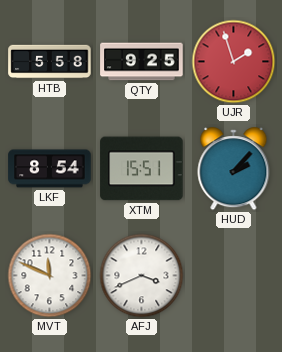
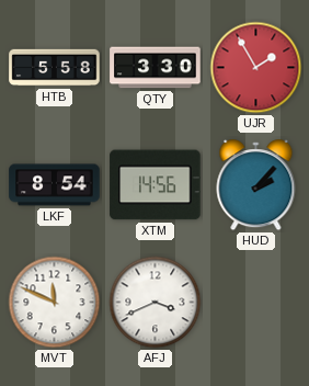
QTY: 9:25 -> 3:30 (156, 68)
UJR: 1:57 -> 1:55 (256, 68)
XTM: 15:51 -> 14:56 (156, 185)
